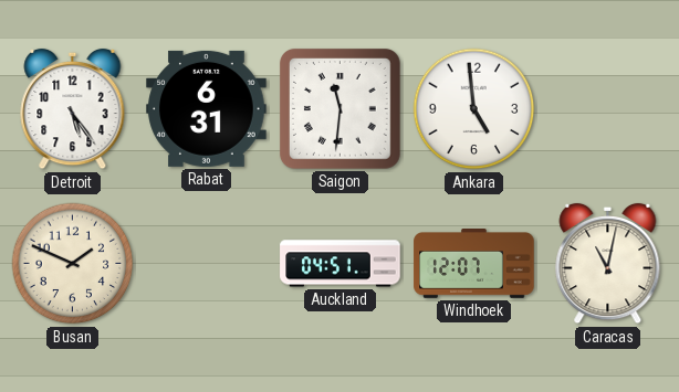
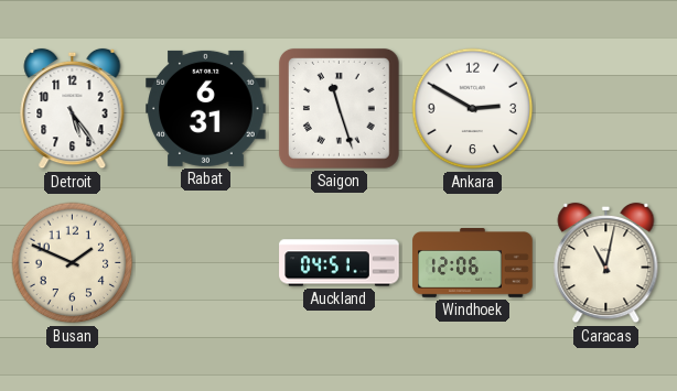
Saigon: 11:31 -> 11:27 (340, 109)
Ankara: 4:59 -> 2:50 (473, 109)
Windhoek: 12:07 -> 12:06 (473, 263)
